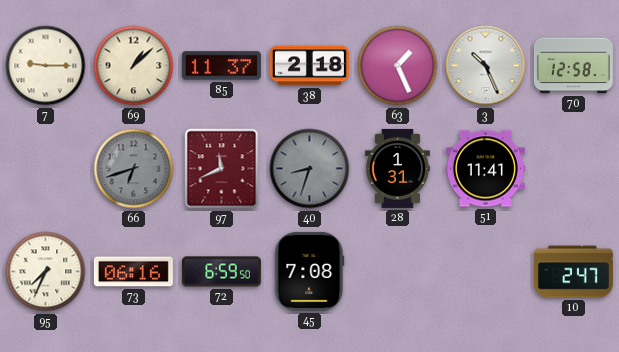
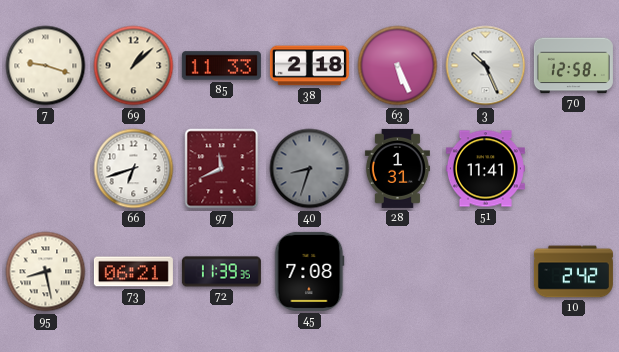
7: 9:15 -> 9:18 (46, 66)
85: 11:37 -> 11:33 (221, 66)
63: 1:26 -> 5:26 (398, 66)
66 dial: grey -> white (134, 169)
95: 7:34 -> 8:28 (46, 272)
73: 06:16 -> 06:21 (133, 272)
72: 6:59 -> 11:39 (221, 272)
10: 2:47 -> 2:42 (573, 272)
